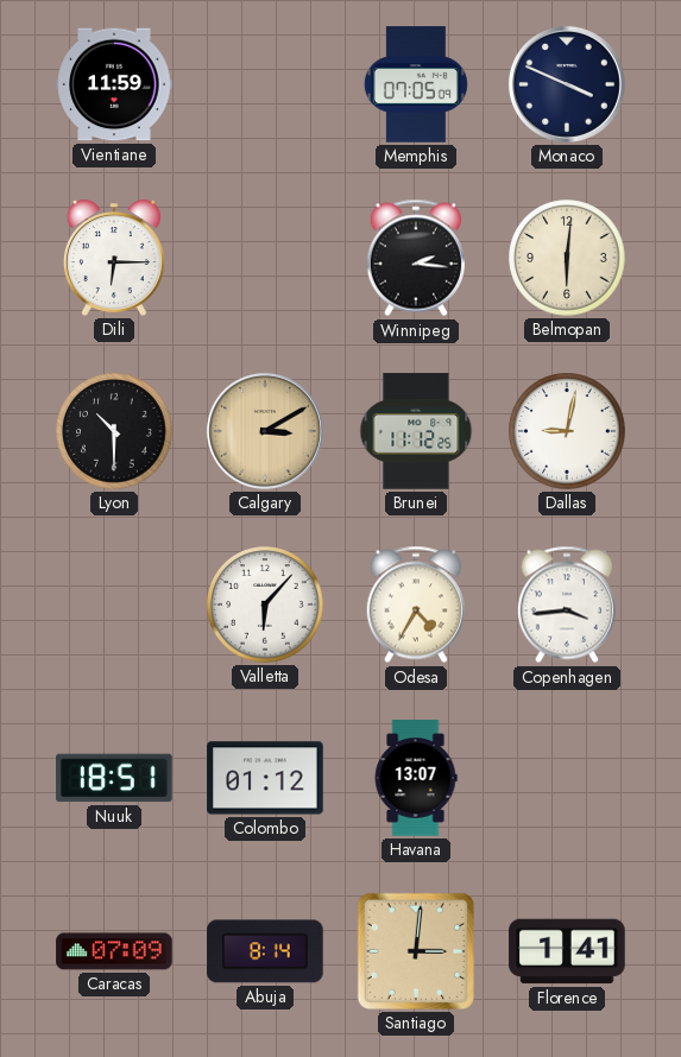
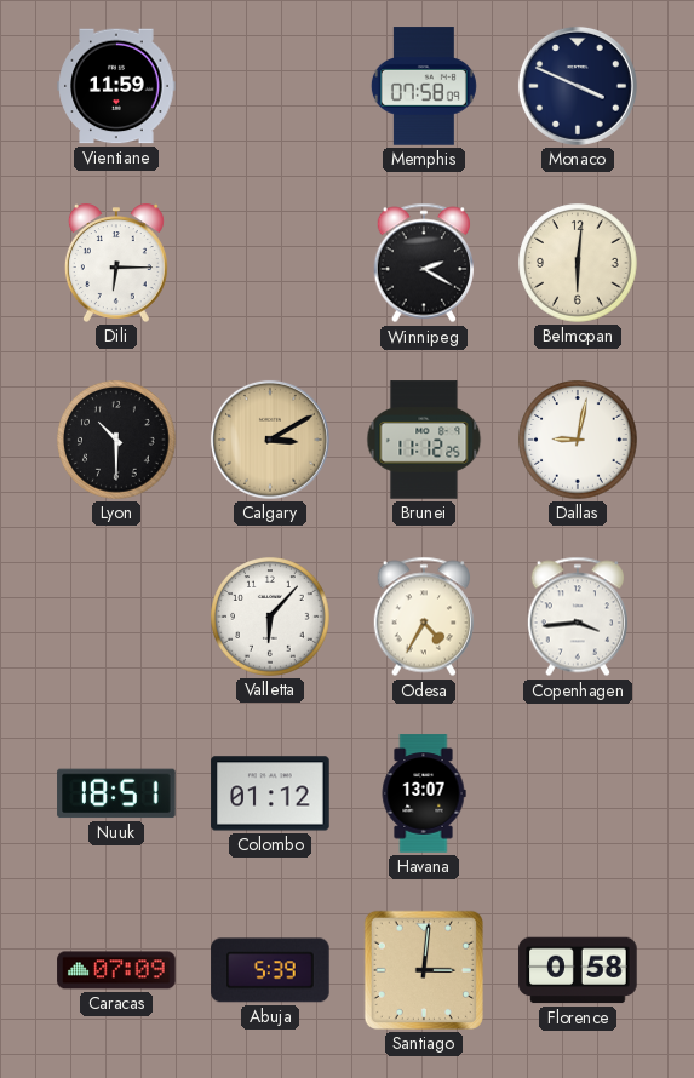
Memphis: 07:05 -> 07:58 (424, 86)
Winnipeg: 2:16 -> 2:20 (423, 263)
Abuja: 8:14 -> 5:39 (270, 970)
Florence: 1:41 -> 0:58 (578, 970)
